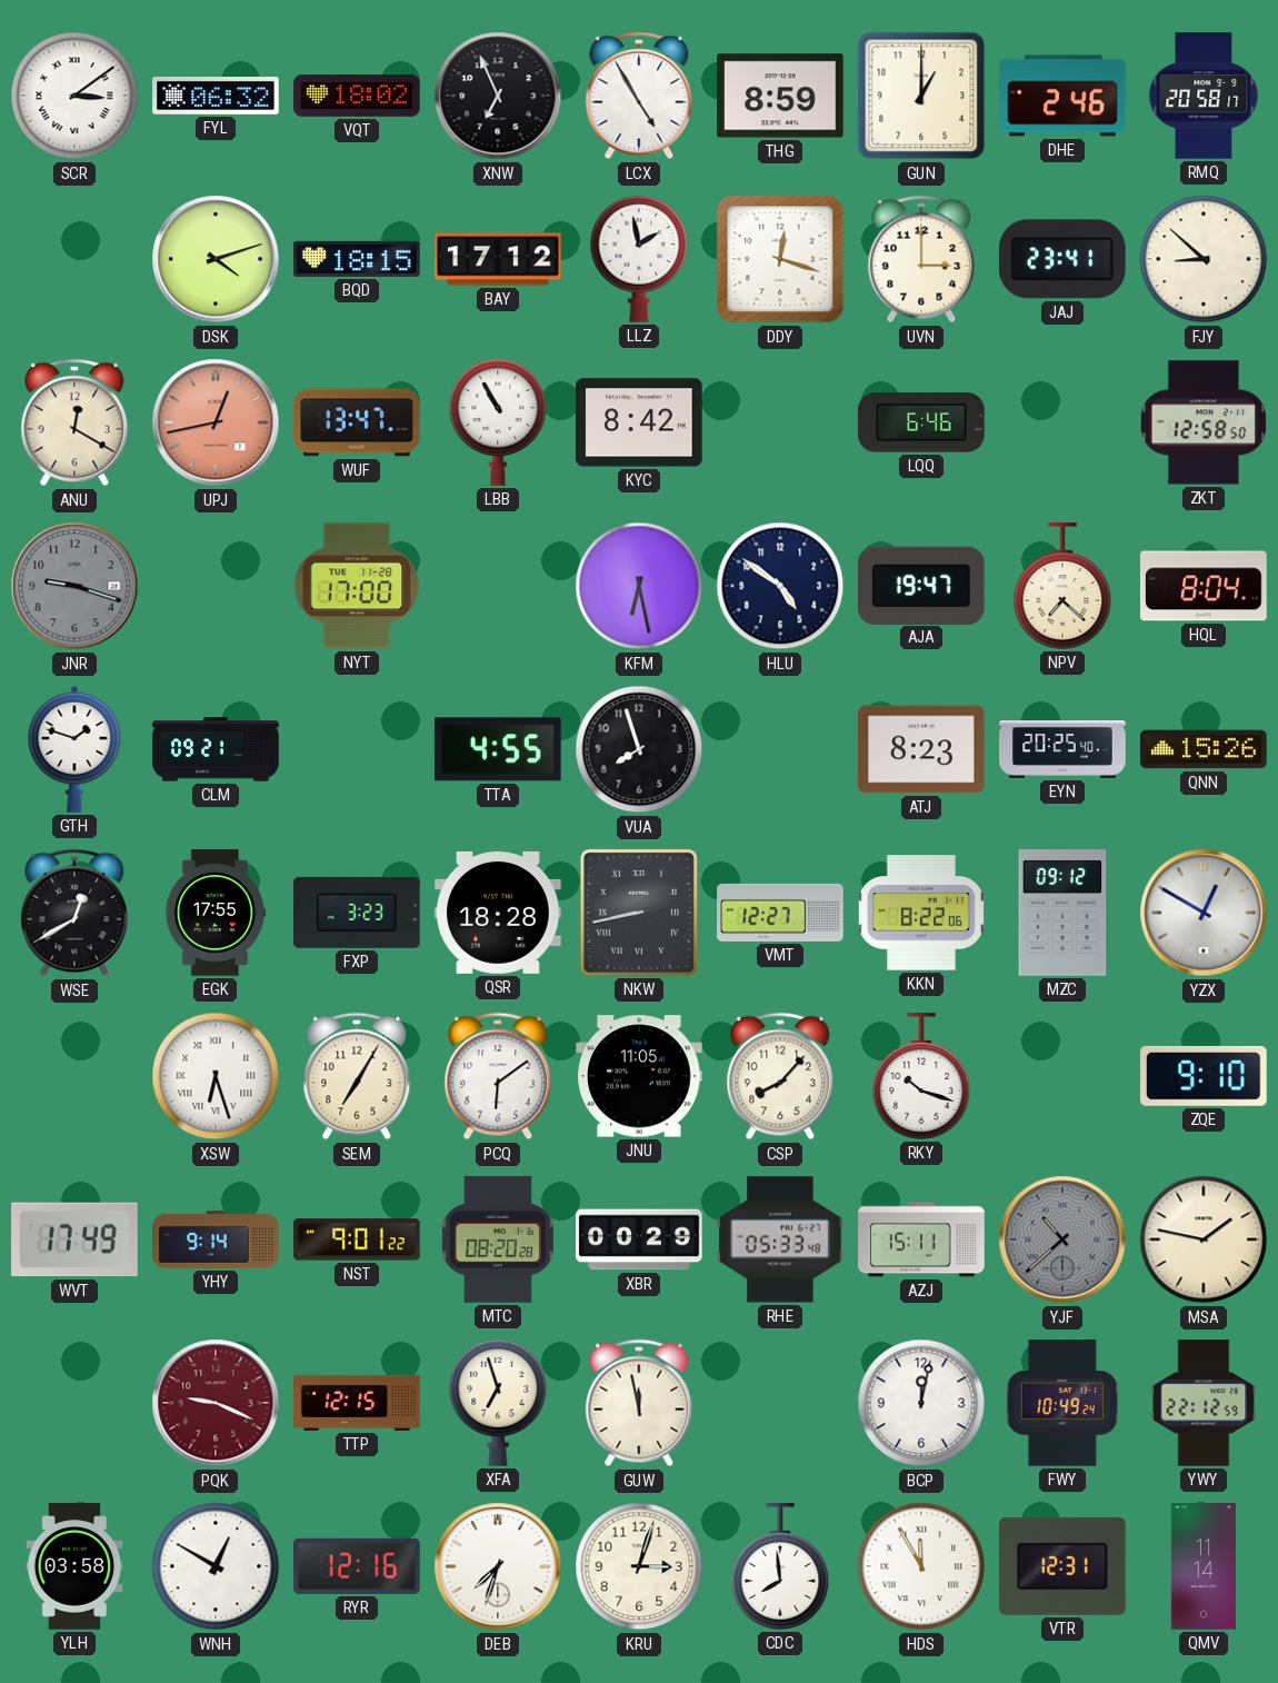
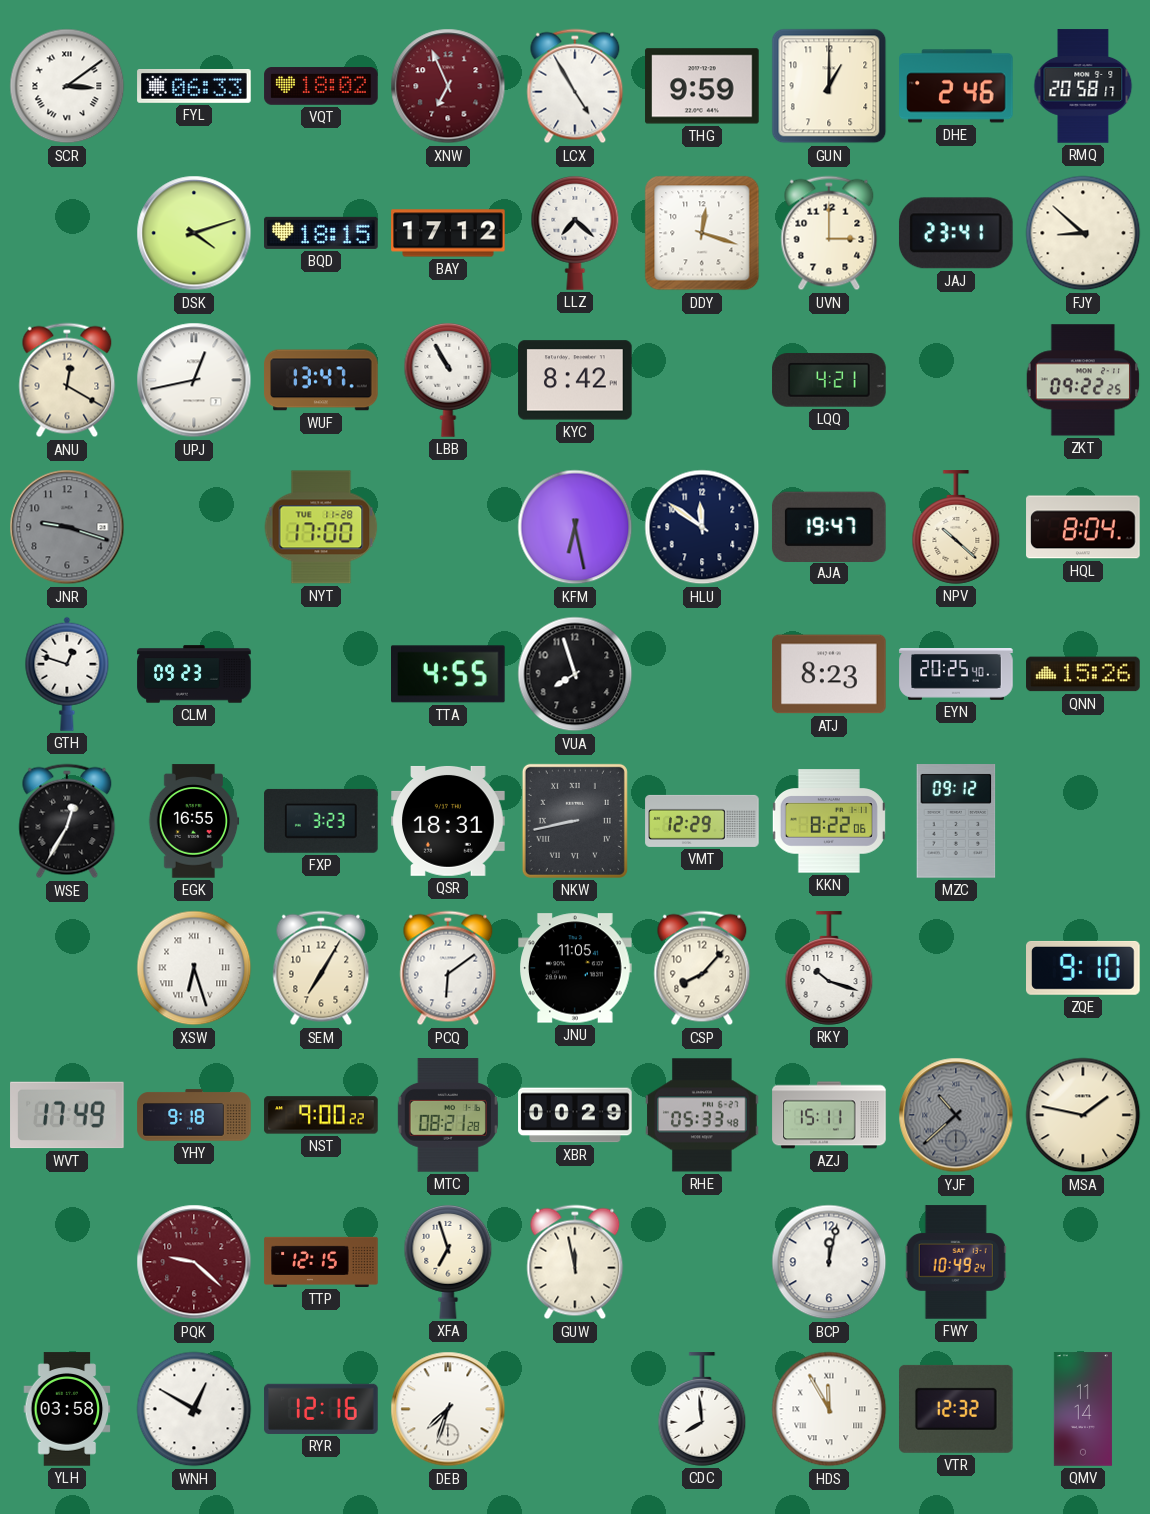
FYL: 06:32 -> 06:33 (194, 87)
XNW dial: black -> burgundy (448, 86)
THG: 8:59 -> 9:59 (702, 86)
LLZ: 1:58 -> 7:22 (575, 233)
UPJ dial: salmon -> white (194, 380)
LQQ: 6:46 -> 4:21 (829, 380)
ZKT: 12:58 -> 09:22 (1083, 380)
HLU: 4:51 -> 11:51 (702, 527)
NPV: 7:22 -> 10:22 (956, 527)
GTH: 1:48 -> 12:48 (67, 674)
CLM: 09:21 -> 09:23 (194, 674)
WSE: 12:40 -> 12:35 (67, 821)
EGK: 17:55 -> 16:55 (194, 821)
QSR: 18:28 -> 18:31 (448, 821)
VMT: 12:27 -> 12:29 (702, 821)
YZX: 12:50 -> none (1204, 913)
YHY: 9:14 -> 9:18 (194, 1115)
NST: 9:01 -> 9:00 (321, 1115)
MTC: 08:20 -> 08:21 (448, 1115)
PQK: 9:19 -> 9:22 (194, 1262)
YWY: 22:12 -> none (1204, 1403)
KRU: 3:03 -> none (639, 1566)
VTR: 12:31 -> 12:32 (957, 1409)
